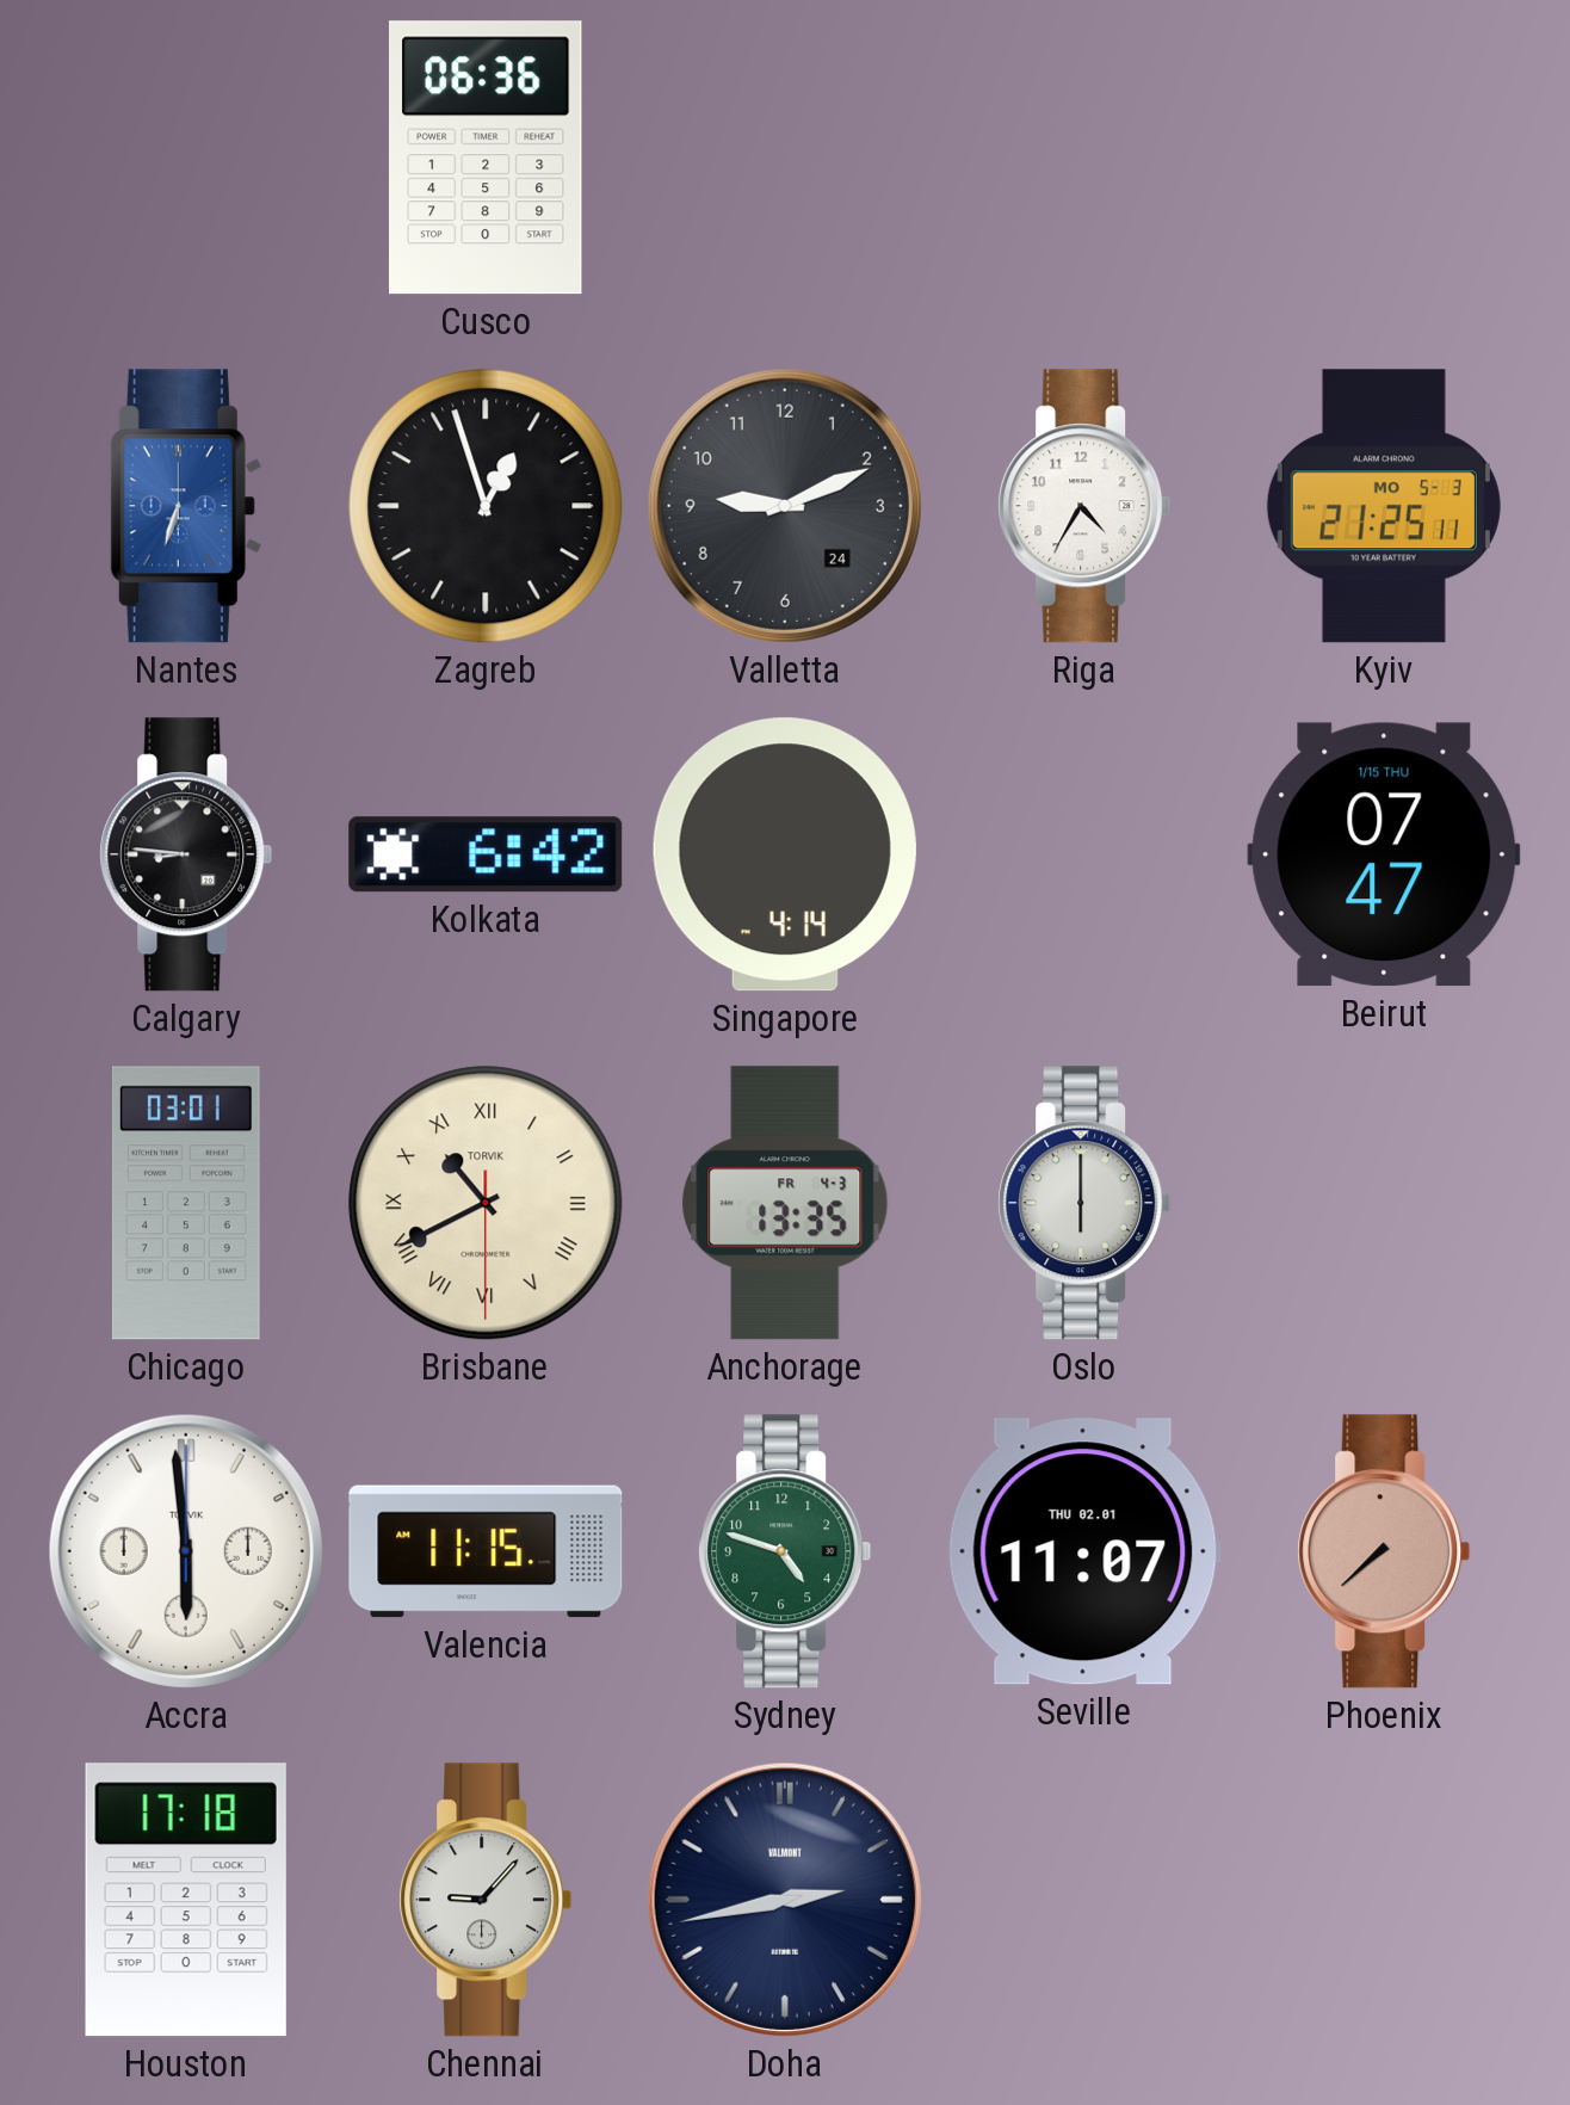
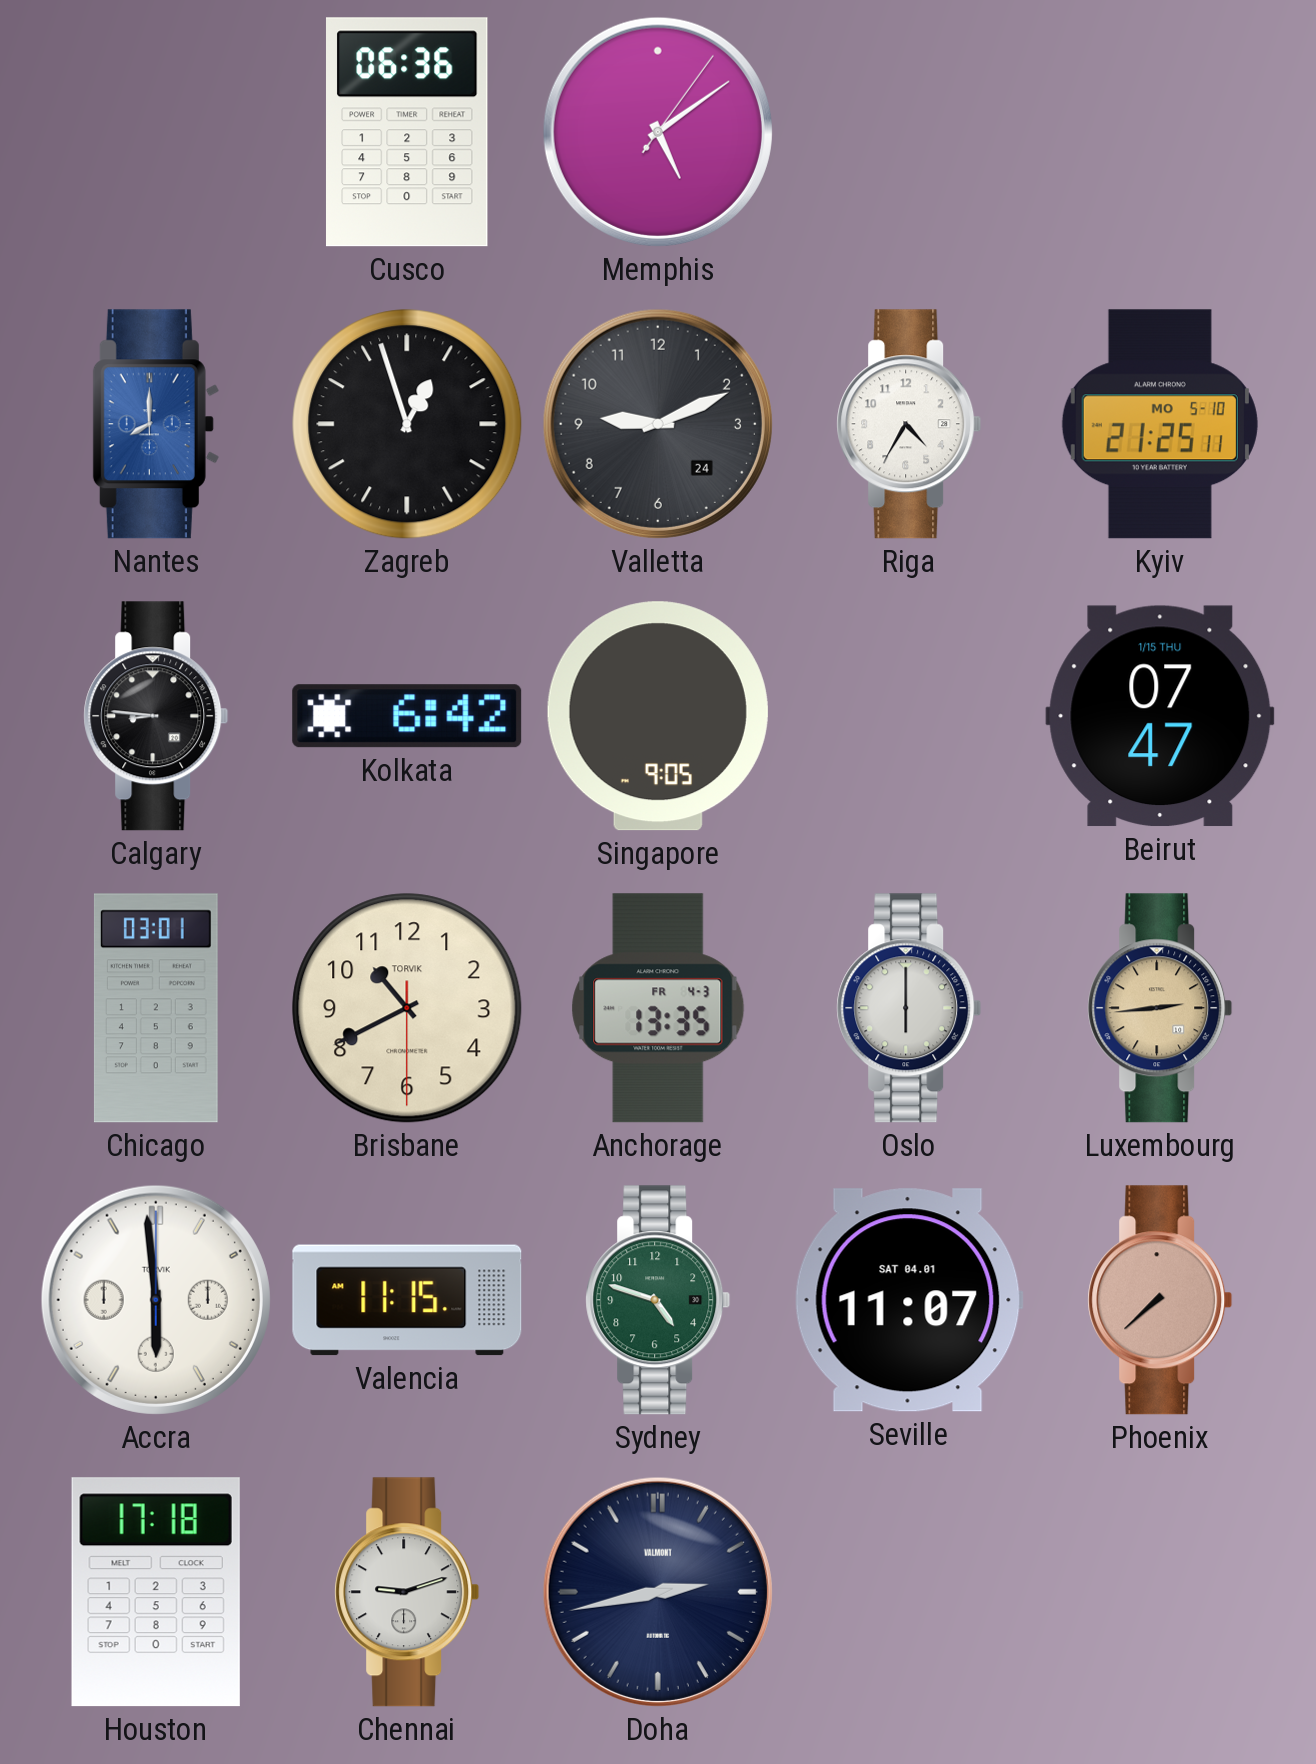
Memphis: none -> 5:09 (658, 132)
Nantes: 6:33 -> 8:00 (156, 424)
Kyiv date: MO 5-3 -> MO 5-10 (1160, 424)
Singapore: 4:14 -> 9:05 (658, 716)
Brisbane numerals: Roman -> Arabic (407, 1008)
Luxembourg: none -> 2:44 (1160, 1008)
Seville date: THU 02.01 -> SAT 04.01 (909, 1300)
Chennai: 9:07 -> 9:12 (407, 1592)
